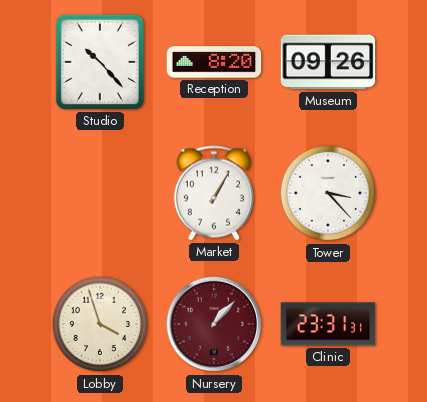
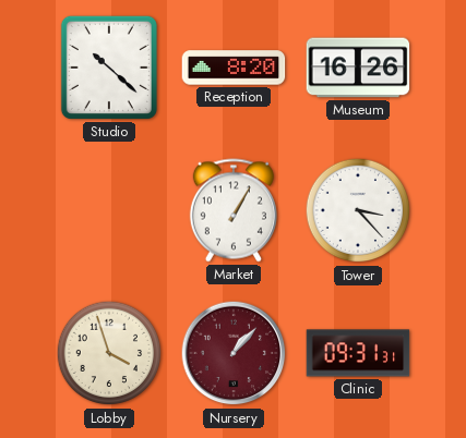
Studio: 10:23 -> 10:22 (109, 68)
Museum: 09:26 -> 16:26 (358, 68)
Clinic: 23:31 -> 09:31 (358, 353)
